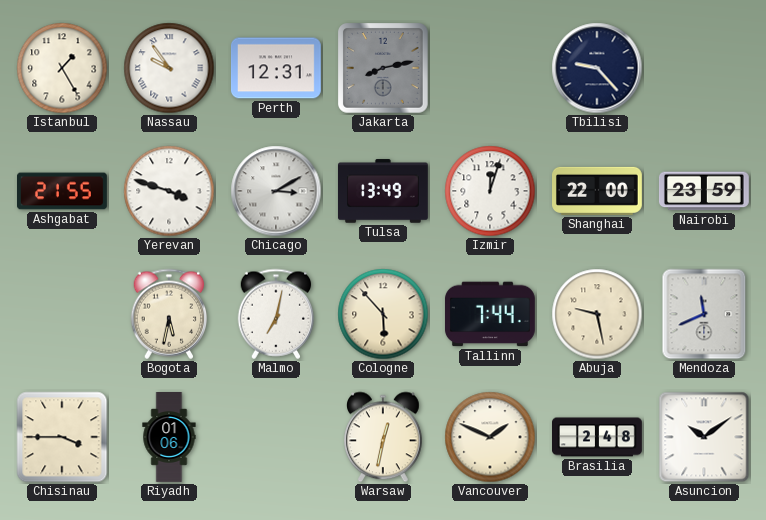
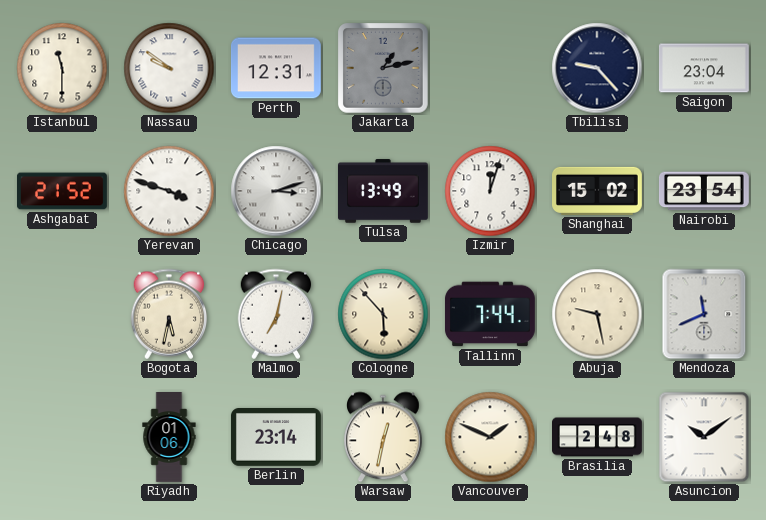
Istanbul: 1:25 -> 11:30 (62, 68)
Nassau: 9:54 -> 9:51 (169, 68)
Jakarta: 8:13 -> 1:13 (384, 69)
Saigon: none -> 23:04 (704, 68)
Ashgabat: 21:55 -> 21:52 (63, 191)
Chicago: 3:10 -> 3:12 (276, 191)
Shanghai: 22:00 -> 15:02 (598, 191)
Nairobi: 23:59 -> 23:54 (704, 191)
Chisinau: 3:45 -> none (62, 437)
Berlin: none -> 23:14 (276, 438)
